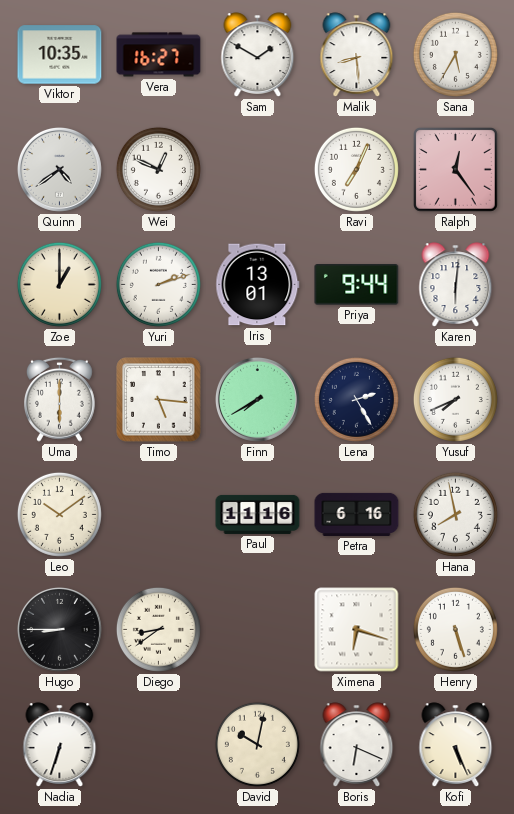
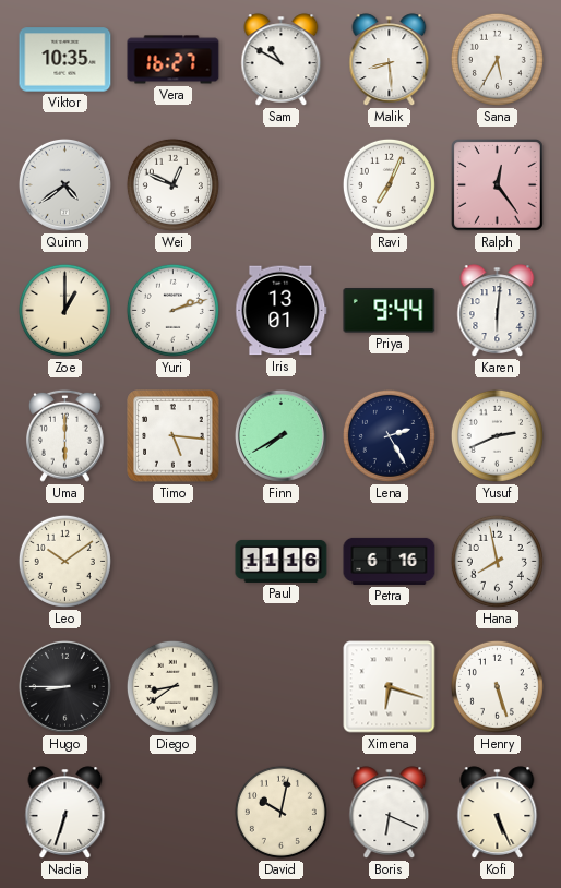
Sam: 1:50 -> 10:50 (282, 60)
Yusuf: 7:41 -> 2:41 (497, 435)
